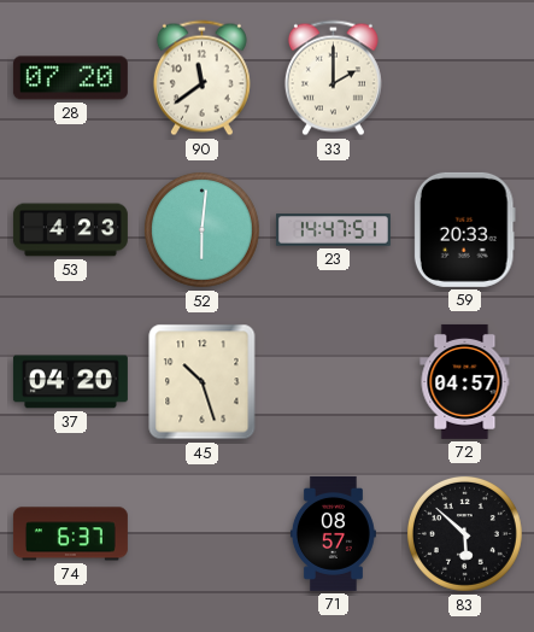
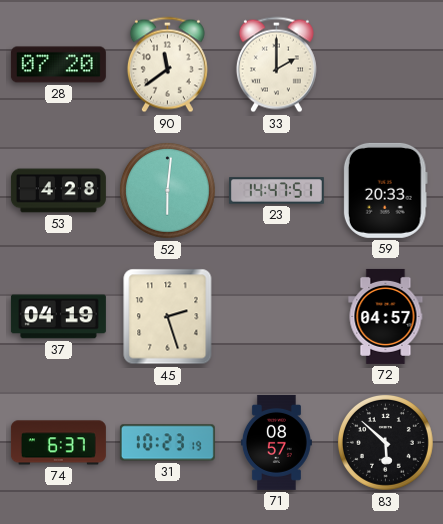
53: 4:23 -> 4:28 (58, 191)
37: 04:20 -> 04:19 (58, 317)
45: 10:27 -> 2:27 (168, 317)
31: none -> 10:23 (167, 443)
